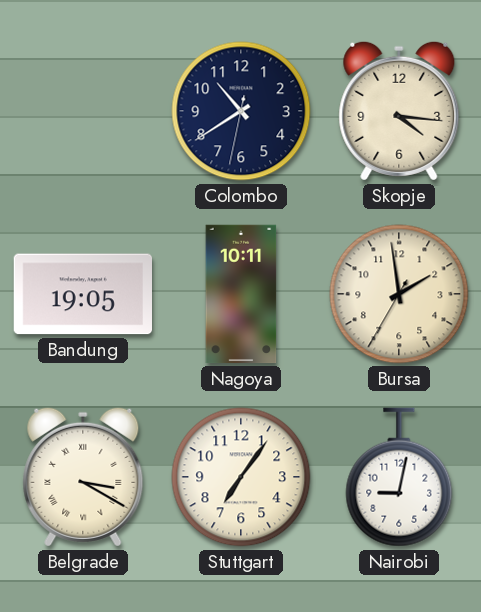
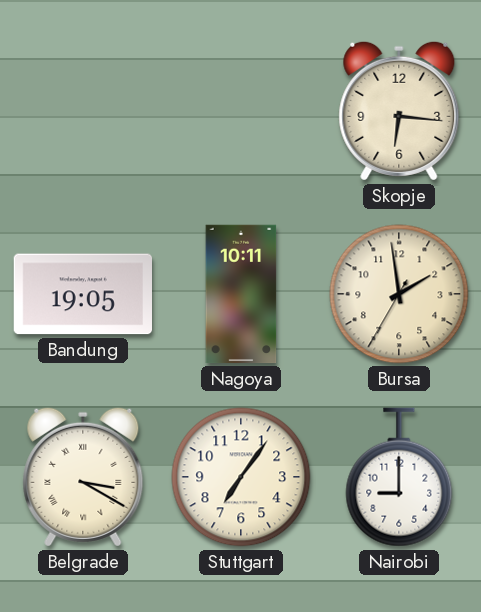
Colombo: 10:39 -> none (241, 111)
Skopje: 4:16 -> 6:16 (399, 111)
Nairobi: 9:02 -> 9:00 (399, 477)
